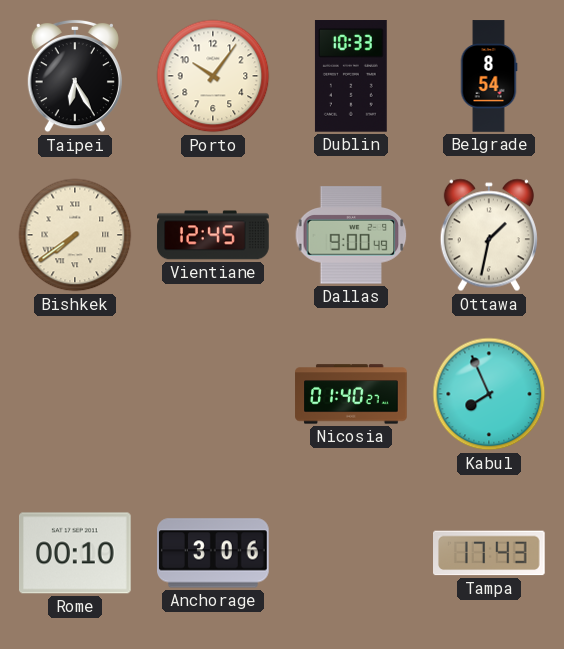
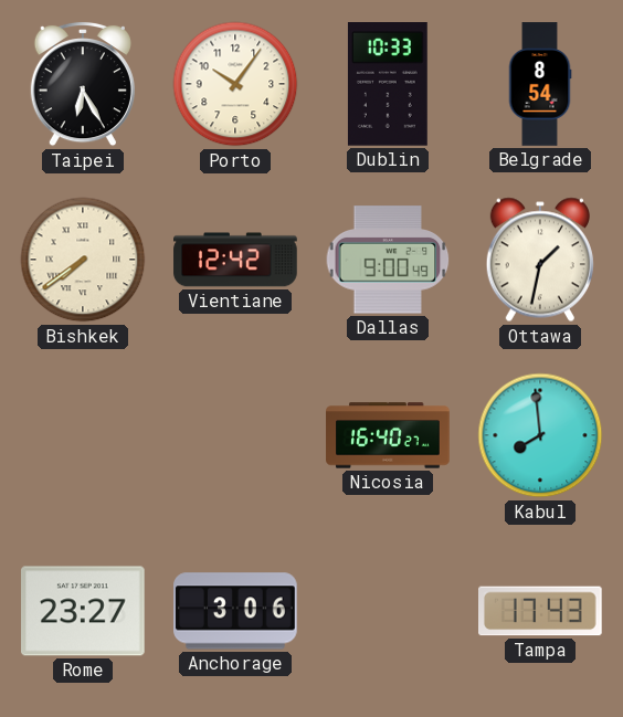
Vientiane: 12:45 -> 12:42 (235, 260)
Nicosia: 01:40 -> 16:40 (388, 435)
Kabul: 7:56 -> 7:59 (540, 435)
Rome: 00:10 -> 23:27 (84, 611)
